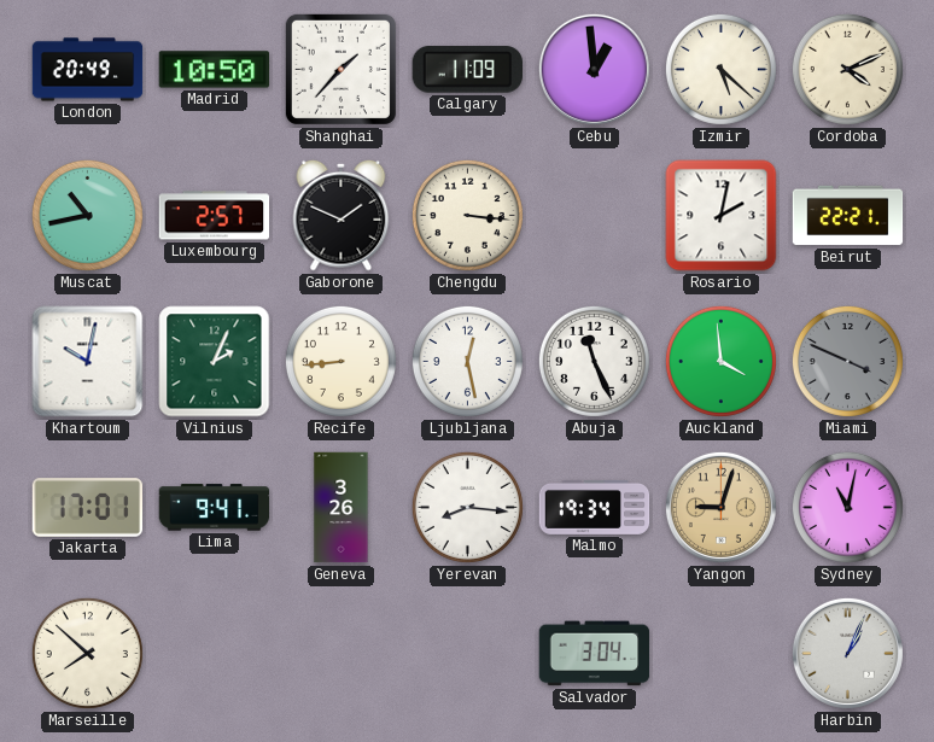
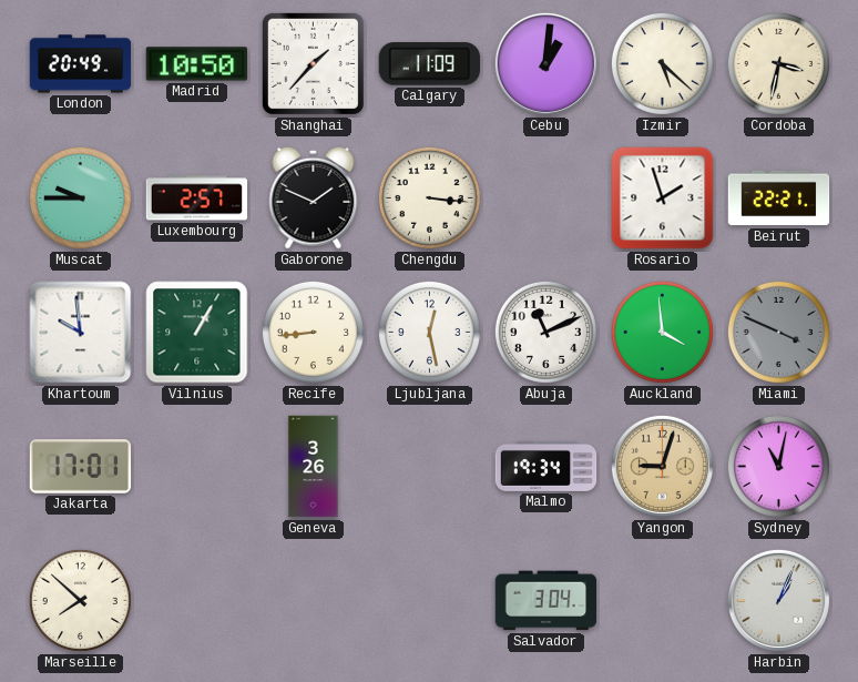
Cebu: 12:59 -> 1:01 (545, 63)
Cordoba: 4:11 -> 3:32 (778, 63)
Muscat: 10:43 -> 9:45 (80, 197)
Rosario: 2:02 -> 1:57 (663, 199)
Khartoum: 10:02 -> 9:59 (81, 333)
Vilnius: 2:04 -> 1:05 (197, 333)
Abuja: 11:26 -> 11:11 (545, 332)
Lima: 9:41 -> none (215, 508)
Yerevan: 8:16 -> none (467, 507)
